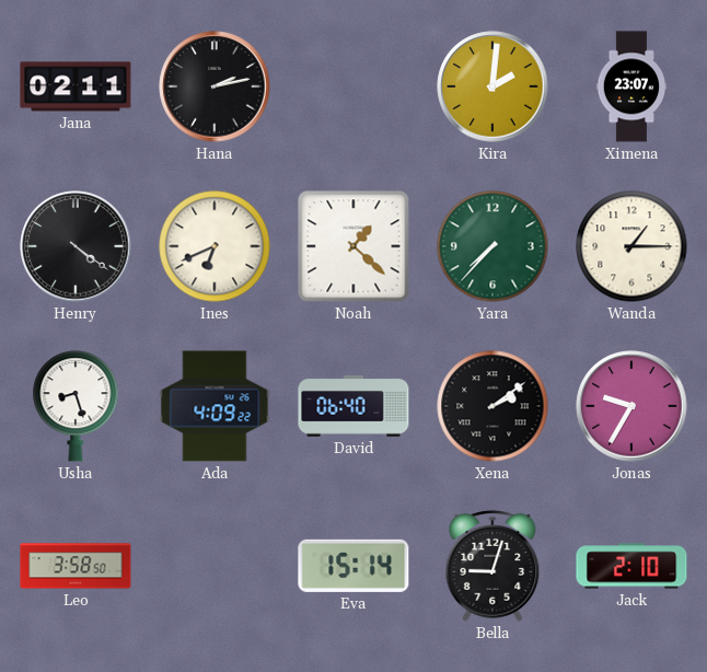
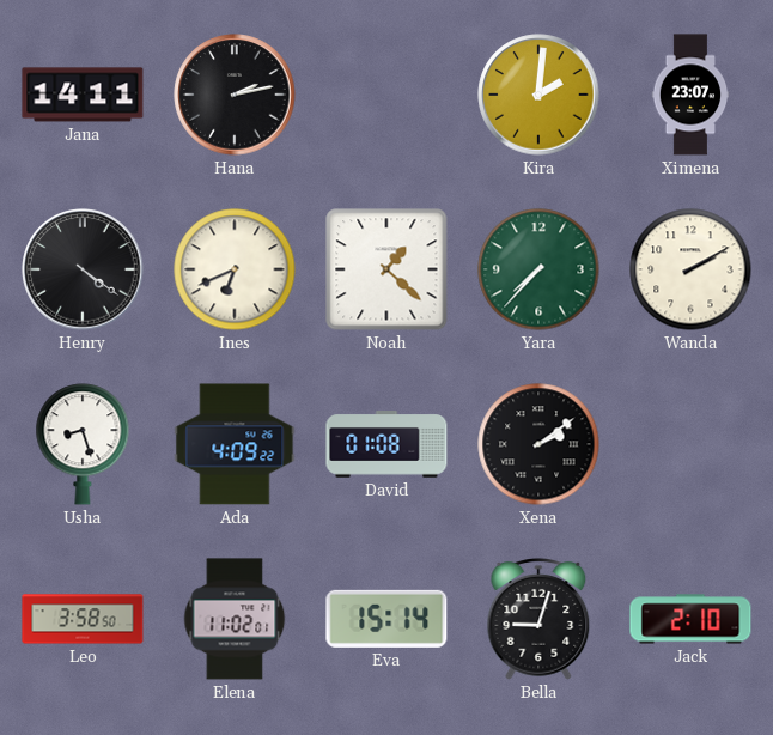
Jana: 02:11 -> 14:11 (83, 95)
Wanda: 1:15 -> 2:10 (690, 269)
David: 06:40 -> 01:08 (386, 444)
Jonas: 9:35 -> none (631, 406)
Elena: none -> 11:02 (235, 619)
